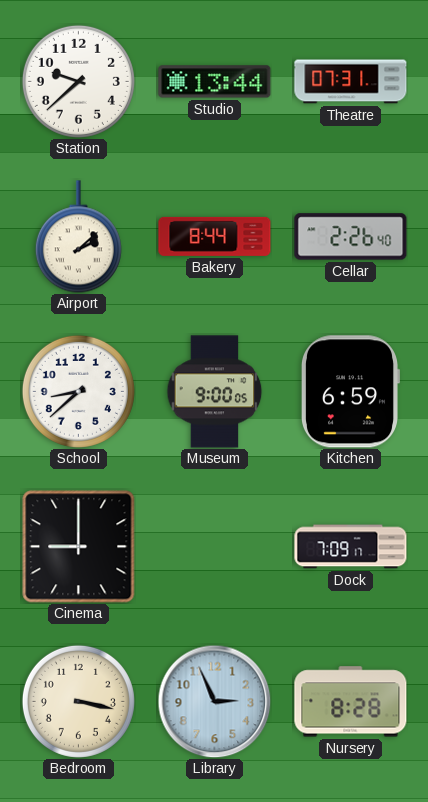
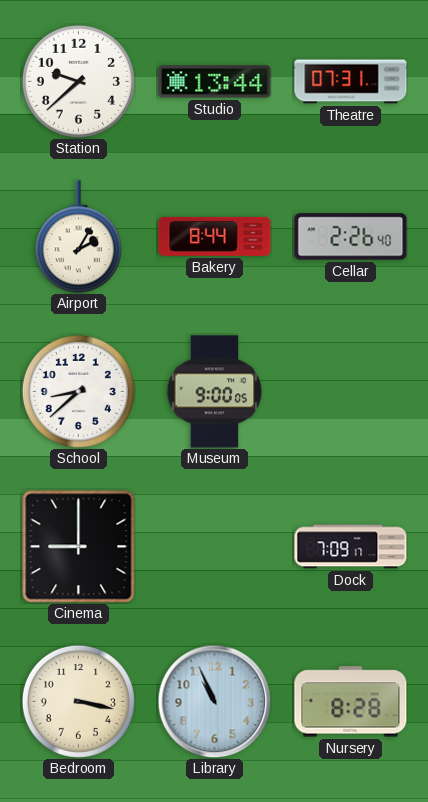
Airport: 2:08 -> 2:05 (78, 237)
Kitchen: 6:59 -> none (349, 392)
Library: 2:56 -> 10:56 (214, 701)
